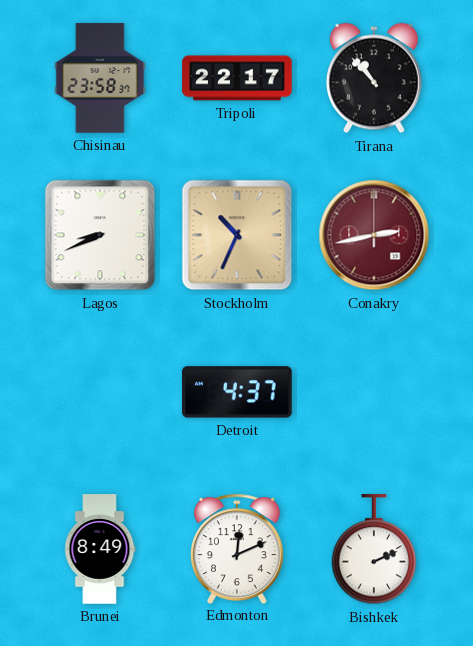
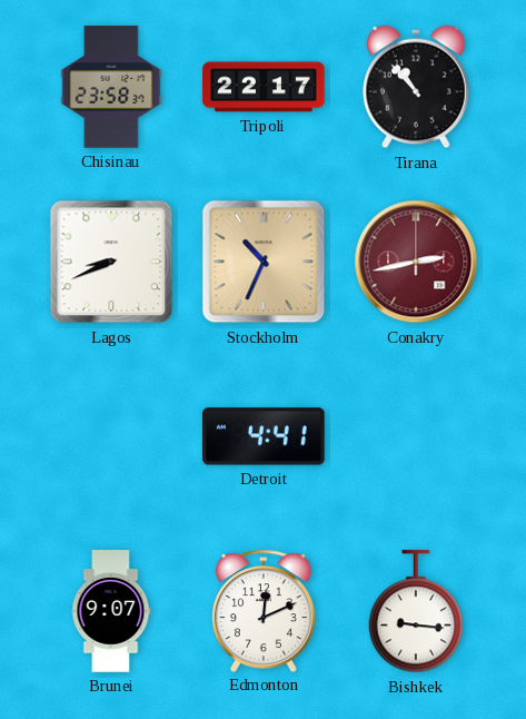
Detroit: 4:37 -> 4:41 (264, 436)
Brunei: 8:49 -> 9:07 (111, 611)
Bishkek: 2:11 -> 9:16 (416, 612)
